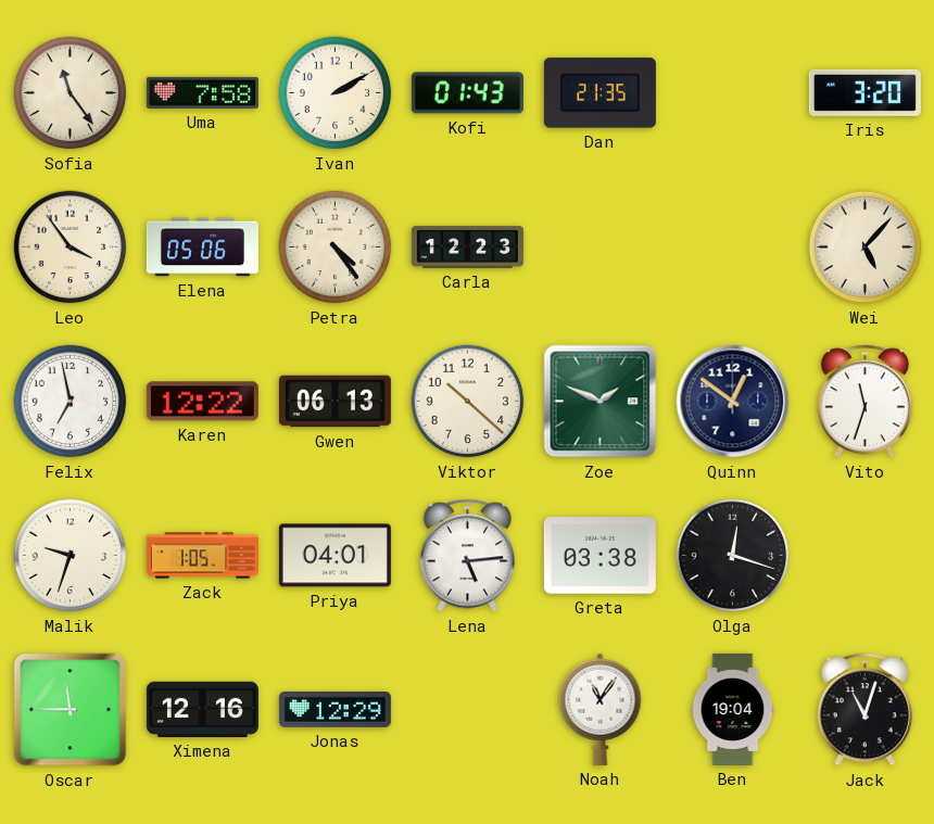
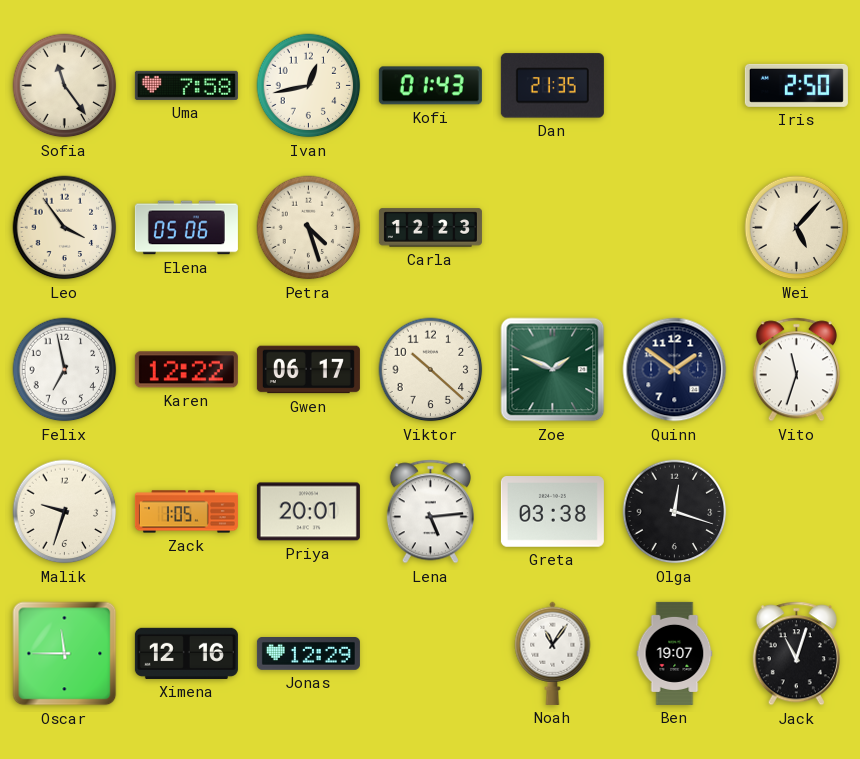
Ivan: 2:10 -> 12:43 (309, 86)
Iris: 3:20 -> 2:50 (796, 85)
Petra: 4:24 -> 4:27 (309, 228)
Gwen: 06:13 -> 06:17 (308, 370)
Quinn: 12:51 -> 1:51 (675, 370)
Priya: 04:01 -> 20:01 (308, 512)
Ben: 19:04 -> 19:07 (675, 653)
